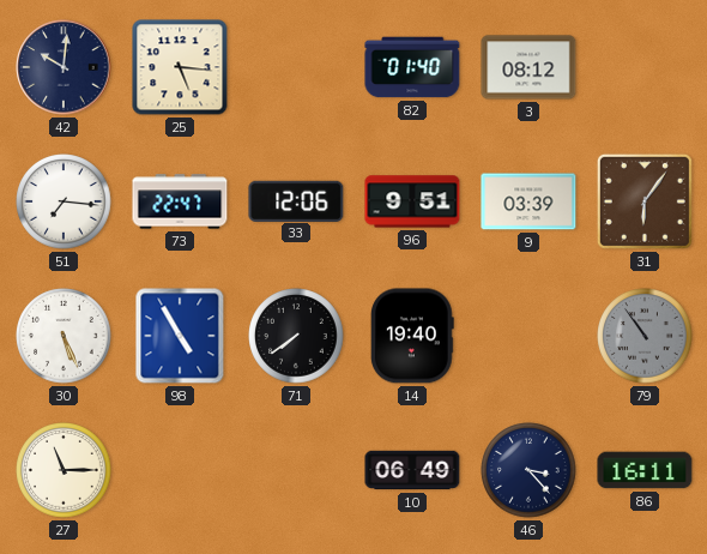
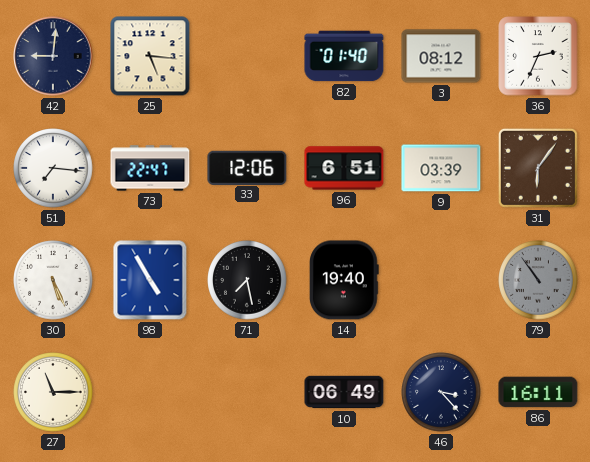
42: 10:01 -> 9:01 (53, 56)
36: none -> 2:34 (538, 56)
96: 9:51 -> 6:51 (344, 168)
71: 7:39 -> 7:28 (247, 280)
